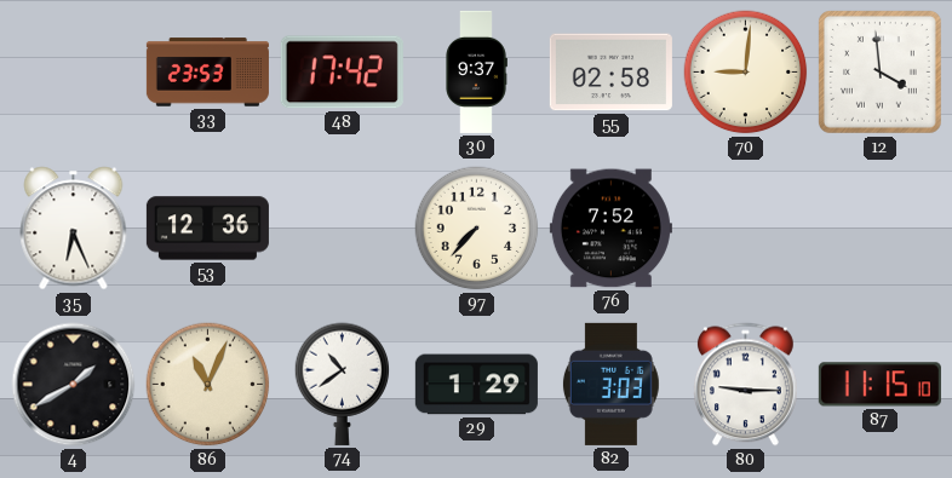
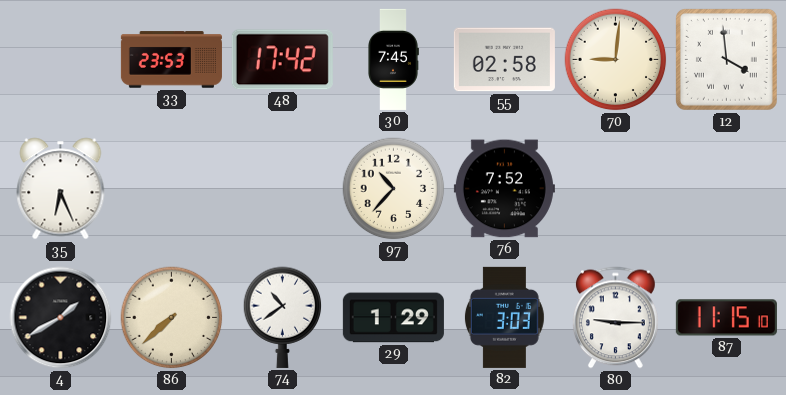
30: 9:37 -> 7:45 (393, 59)
53: 12:36 -> none (207, 229)
97: 7:37 -> 10:37 (394, 189)
86: 11:04 -> 7:38 (172, 318)
